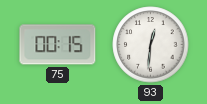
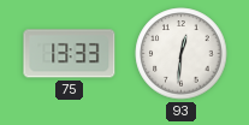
75: 00:15 -> 13:33 (70, 54)
